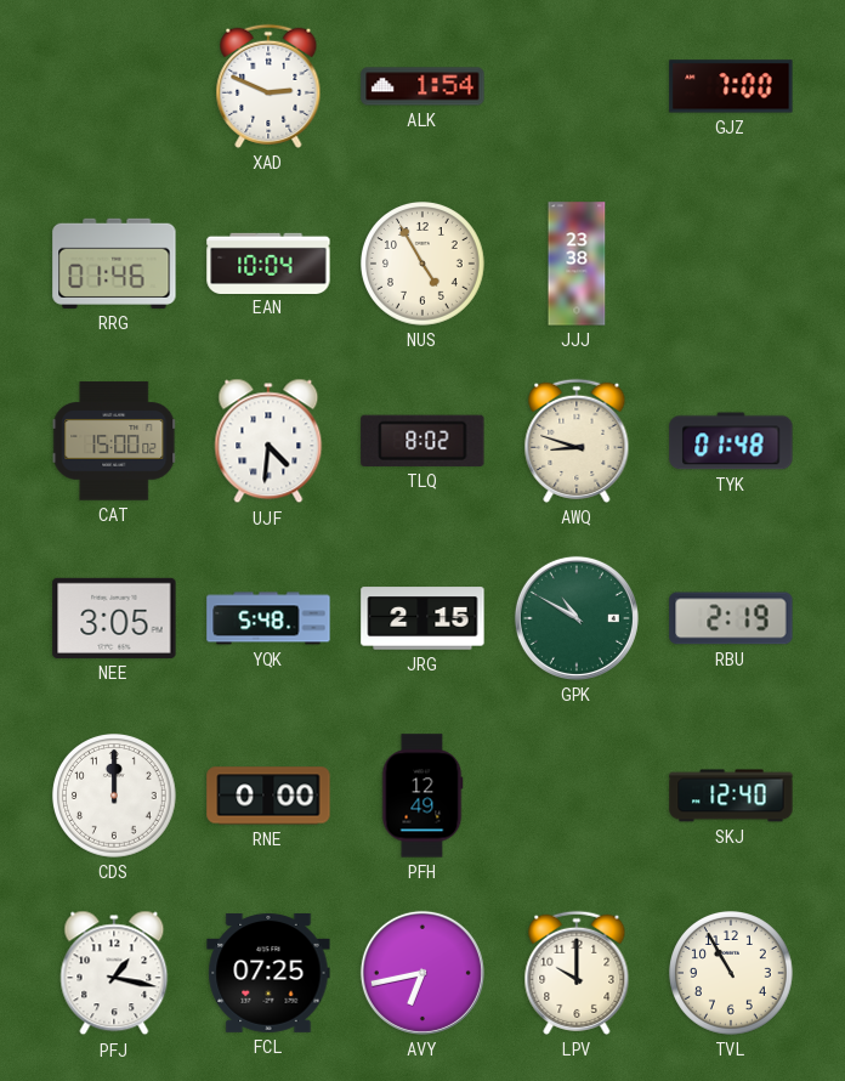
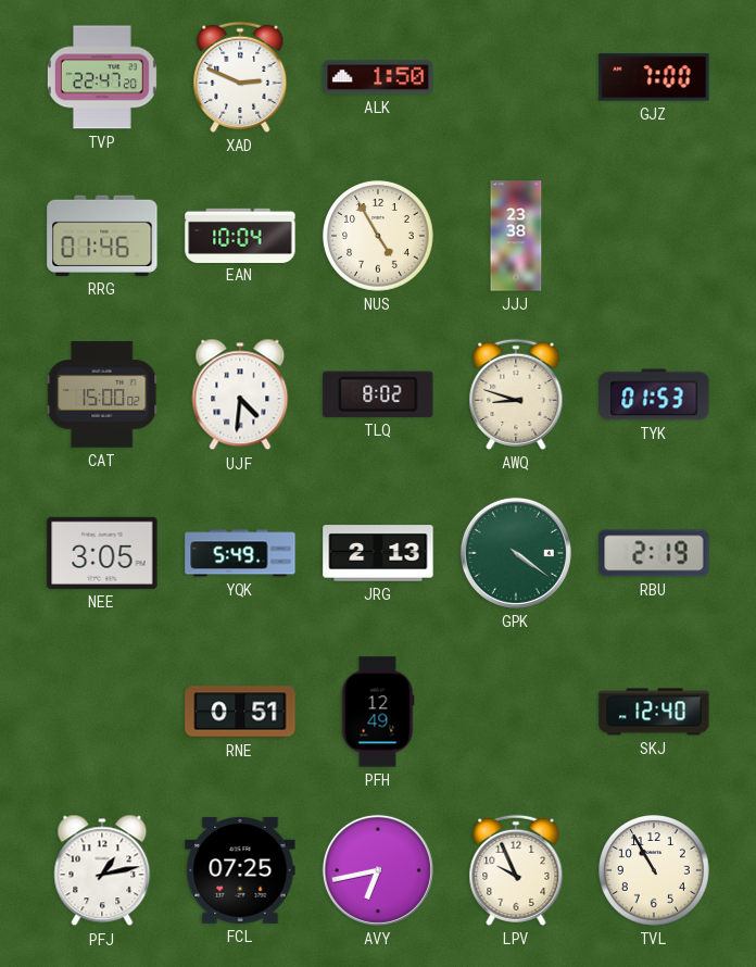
TVP: none -> 22:47 (102, 77)
ALK: 1:54 -> 1:50 (378, 77)
TYK: 01:48 -> 01:53 (654, 394)
YQK: 5:48 -> 5:49 (240, 553)
JRG: 2:15 -> 2:13 (378, 553)
GPK: 10:50 -> 4:21 (516, 553)
CDS: 12:00 -> none (115, 797)
RNE: 0:00 -> 0:51 (240, 712)
PFJ: 1:17 -> 1:13 (102, 870)
LPV: 10:00 -> 9:56 (516, 870)
